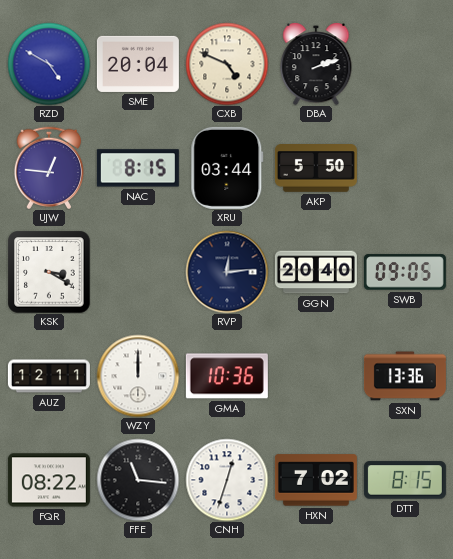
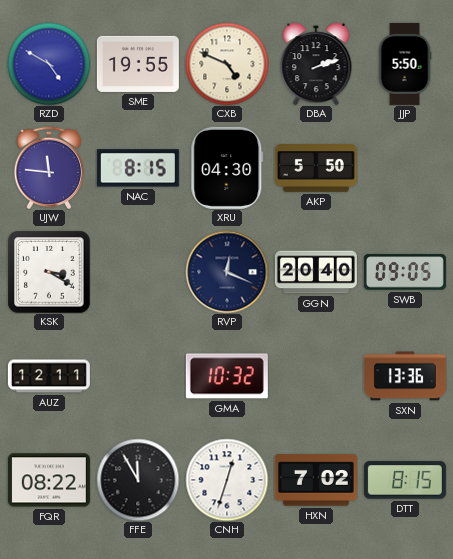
SME: 20:04 -> 19:55 (138, 64)
JJP: none -> 5:50 (405, 64)
UJW: 12:46 -> 11:46 (49, 168)
XRU: 03:44 -> 04:30 (227, 168)
RVP: 12:14 -> 12:19 (227, 272)
WZY: 12:00 -> none (138, 376)
GMA: 10:36 -> 10:32 (227, 376)
FFE: 11:16 -> 11:55 (138, 480)
